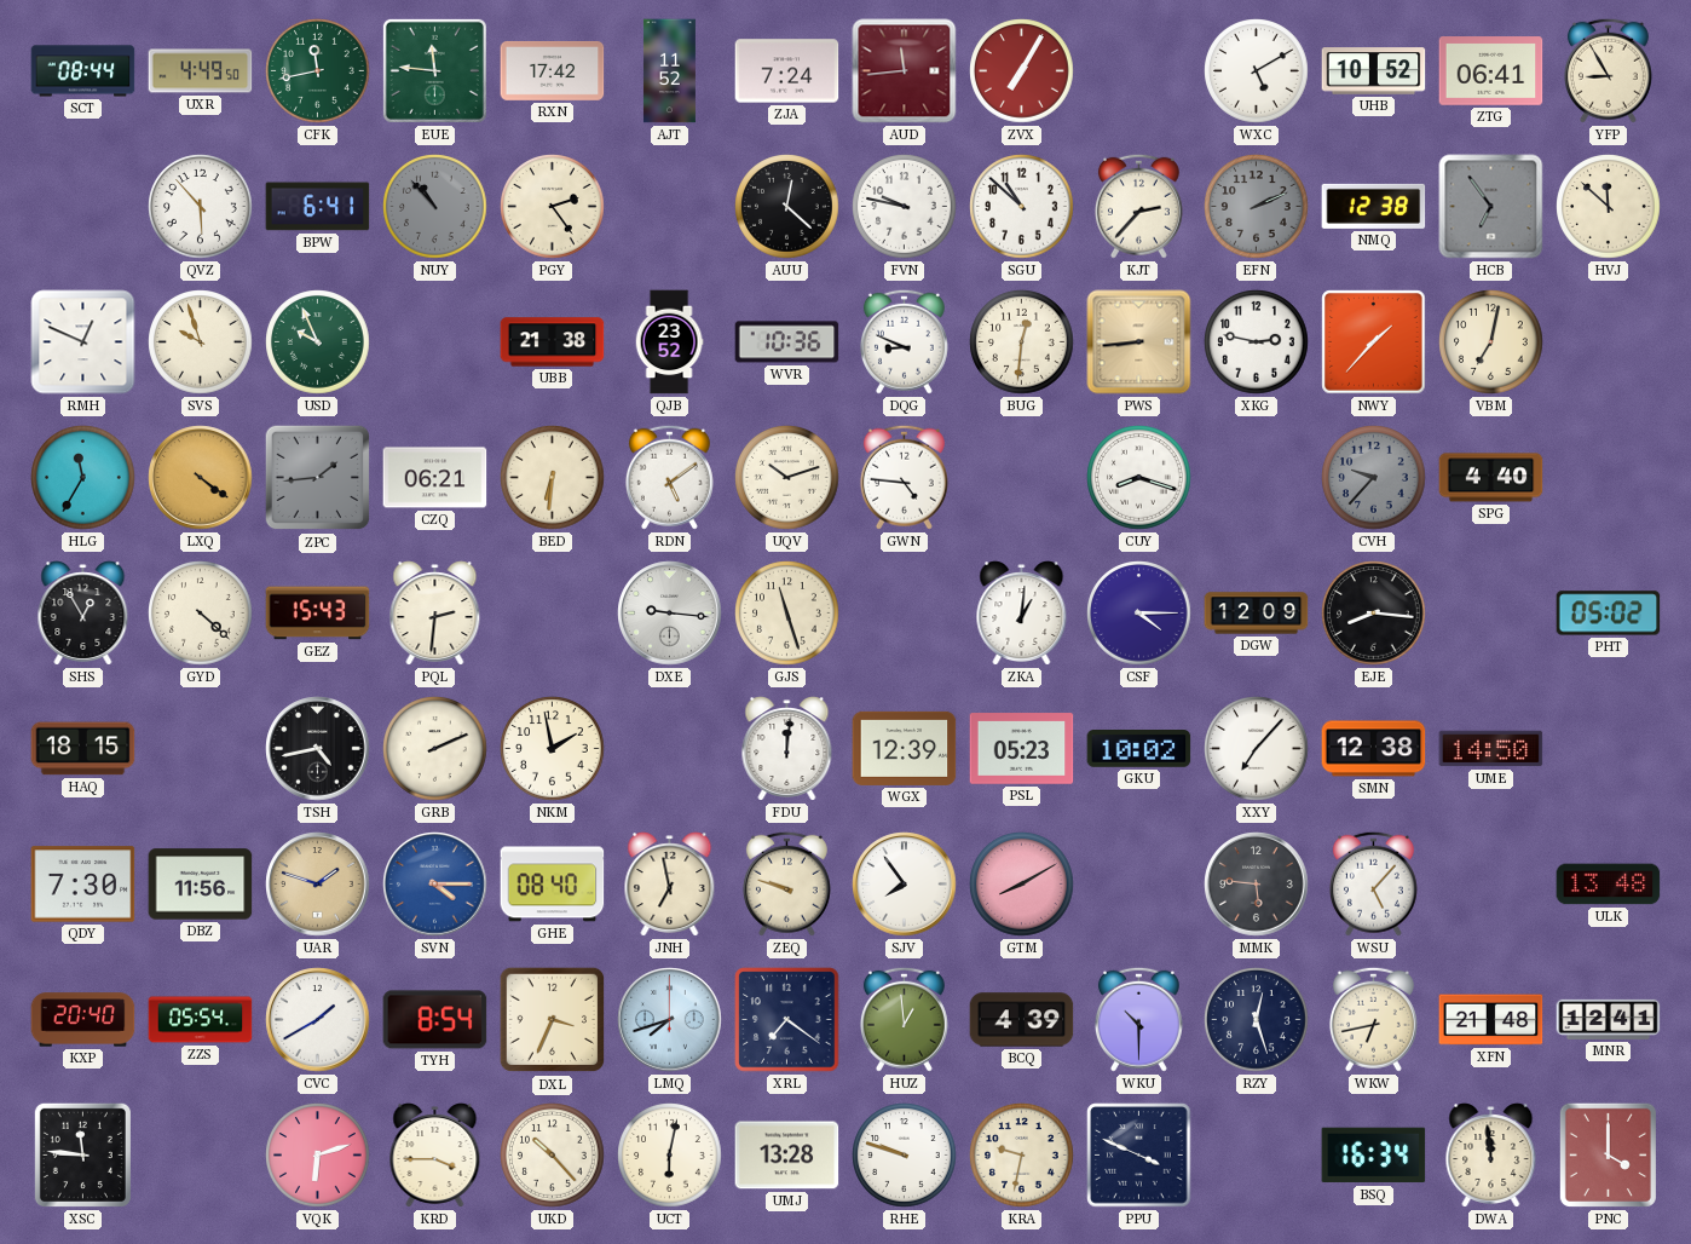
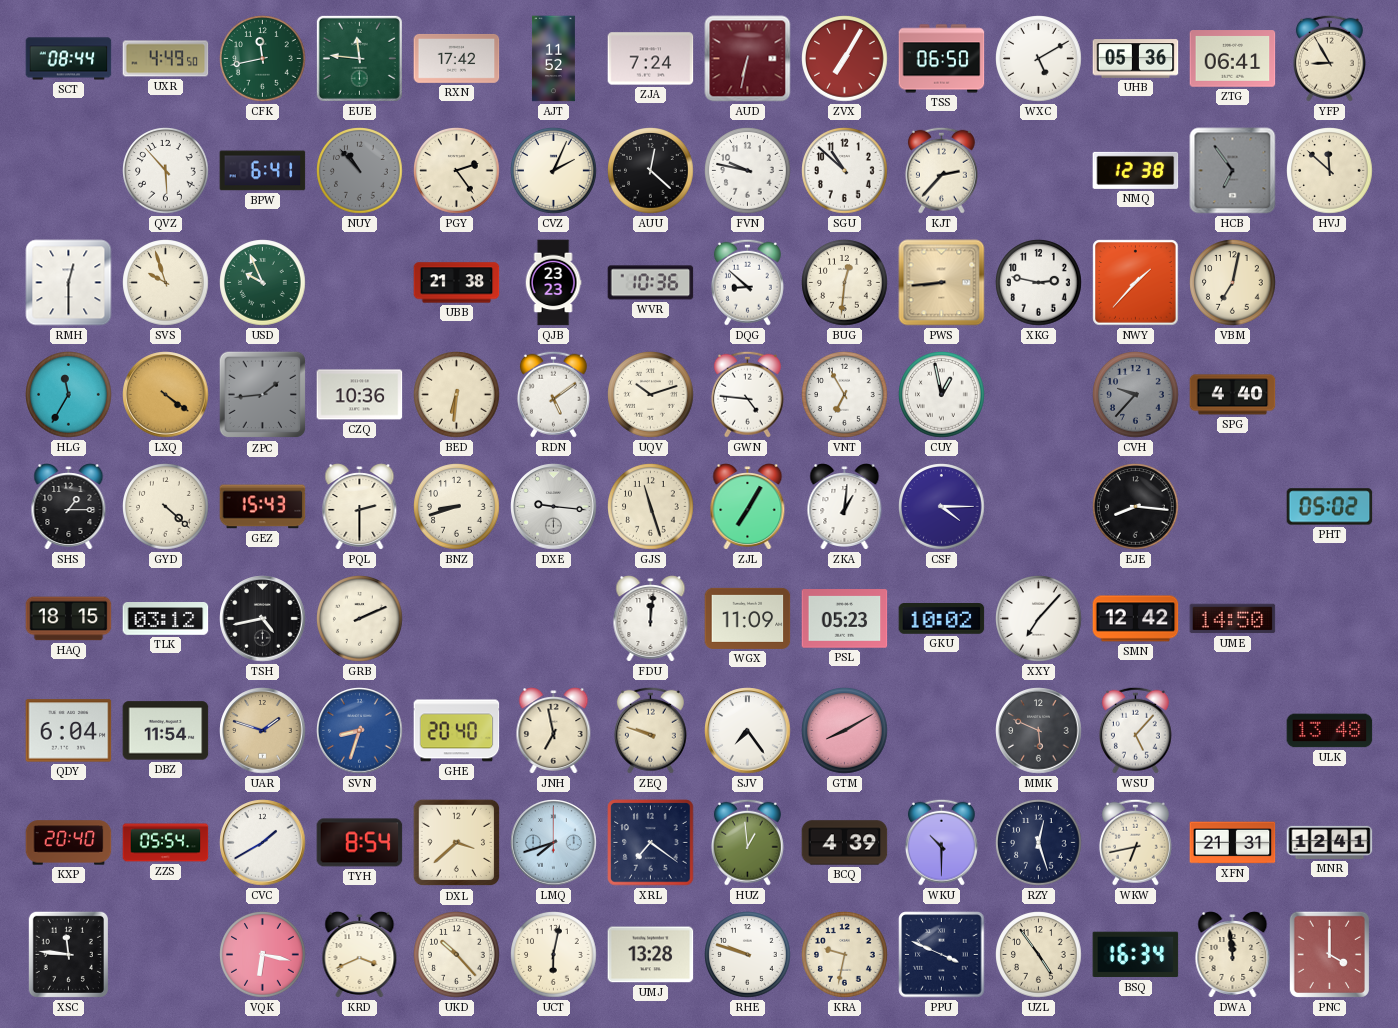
AUD: 11:44 -> 6:32 (748, 59)
TSS: none -> 06:50 (942, 59)
UHB: 10:52 -> 05:36 (1136, 59)
CVZ: none -> 2:04 (554, 171)
EFN: 2:11 -> none (1257, 207)
RMH: 12:49 -> 12:30 (69, 283)
QJB: 23:52 -> 23:23 (553, 283)
DQG: 8:49 -> 8:52 (747, 282)
CZQ: 06:21 -> 10:36 (360, 395)
VNT: none -> 6:55 (845, 395)
CUY: 8:18 -> 12:58 (942, 395)
SHS: 12:55 -> 1:15 (69, 507)
PQL: 2:31 -> 2:30 (360, 507)
BNZ: none -> 8:42 (457, 507)
ZJL: none -> 7:05 (748, 507)
DGW: 12:09 -> none (1257, 614)
TLK: none -> 03:12 (166, 619)
NKM: 1:58 -> none (553, 749)
WGX: 12:39 -> 11:09 (748, 618)
SMN: 12:38 -> 12:42 (1136, 619)
QDY: 7:30 -> 6:04 (69, 731)
DBZ: 11:56 -> 11:54 (166, 731)
SVN: 4:15 -> 8:33 (360, 731)
GHE: 08:40 -> 20:40 (457, 731)
SJV: 7:54 -> 7:24 (748, 731)
MMK: 5:46 -> 5:49 (1039, 731)
DXL: 3:34 -> 3:38 (457, 843)
XFN: 21:48 -> 21:31 (1233, 843)
VQK: 6:12 -> 6:17 (263, 955)
KRD: 3:45 -> 3:41 (360, 955)
UZL: none -> 4:54 (1039, 955)
